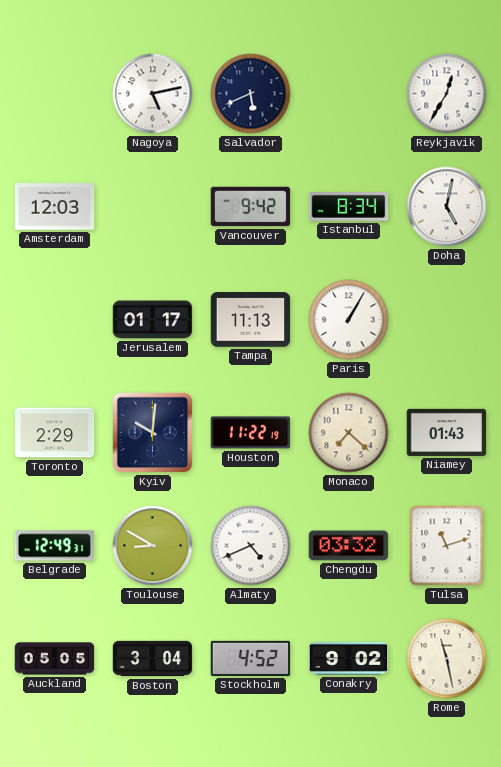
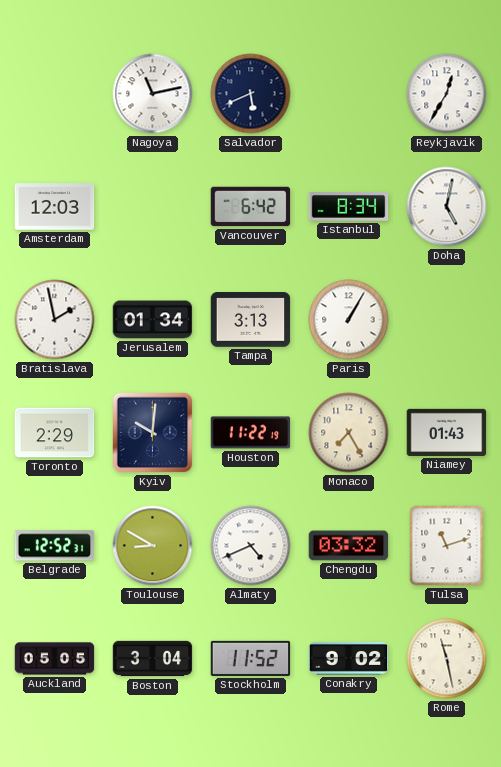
Nagoya: 5:13 -> 11:13 (153, 94)
Vancouver: 9:42 -> 6:42 (251, 207)
Bratislava: none -> 1:58 (55, 320)
Jerusalem: 01:17 -> 01:34 (153, 320)
Tampa: 11:13 -> 3:13 (251, 320)
Monaco: 7:22 -> 7:25 (349, 433)
Belgrade: 12:49 -> 12:52 (55, 546)
Stockholm: 4:52 -> 11:52 (251, 658)
